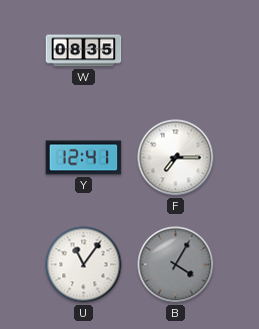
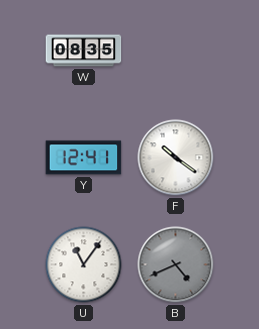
F: 7:15 -> 10:21 (176, 158)
B: 4:05 -> 4:41 (176, 265)
